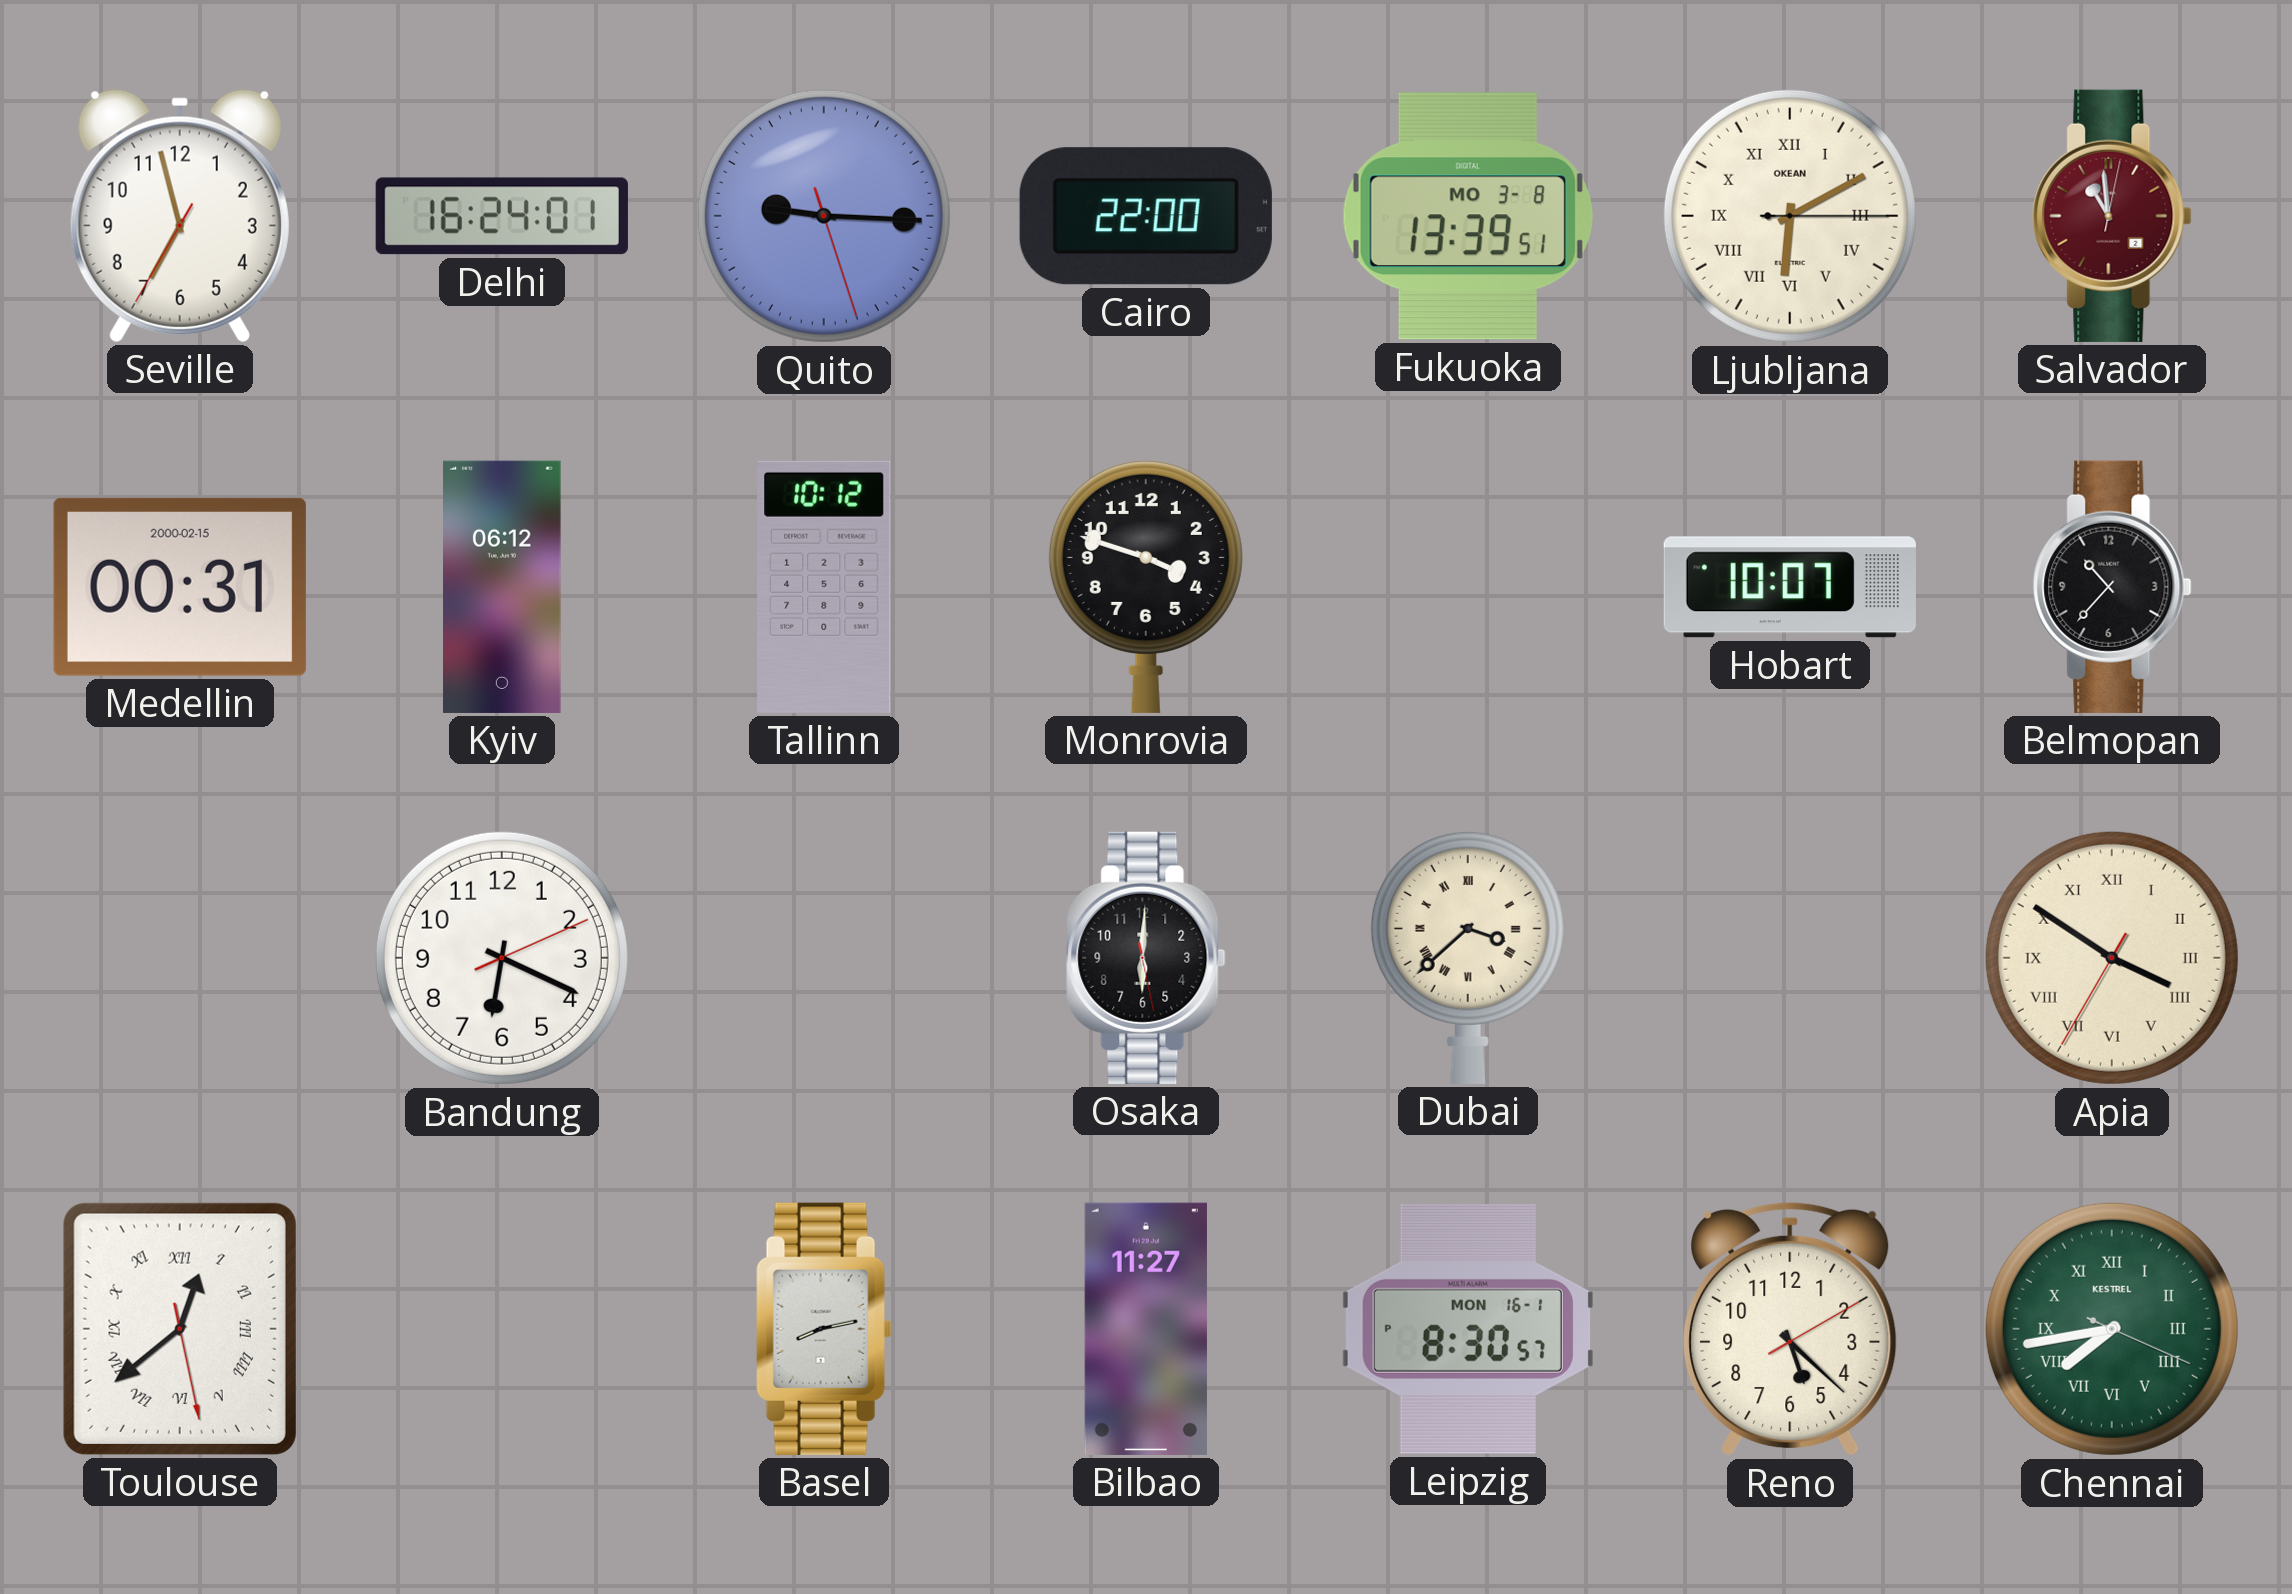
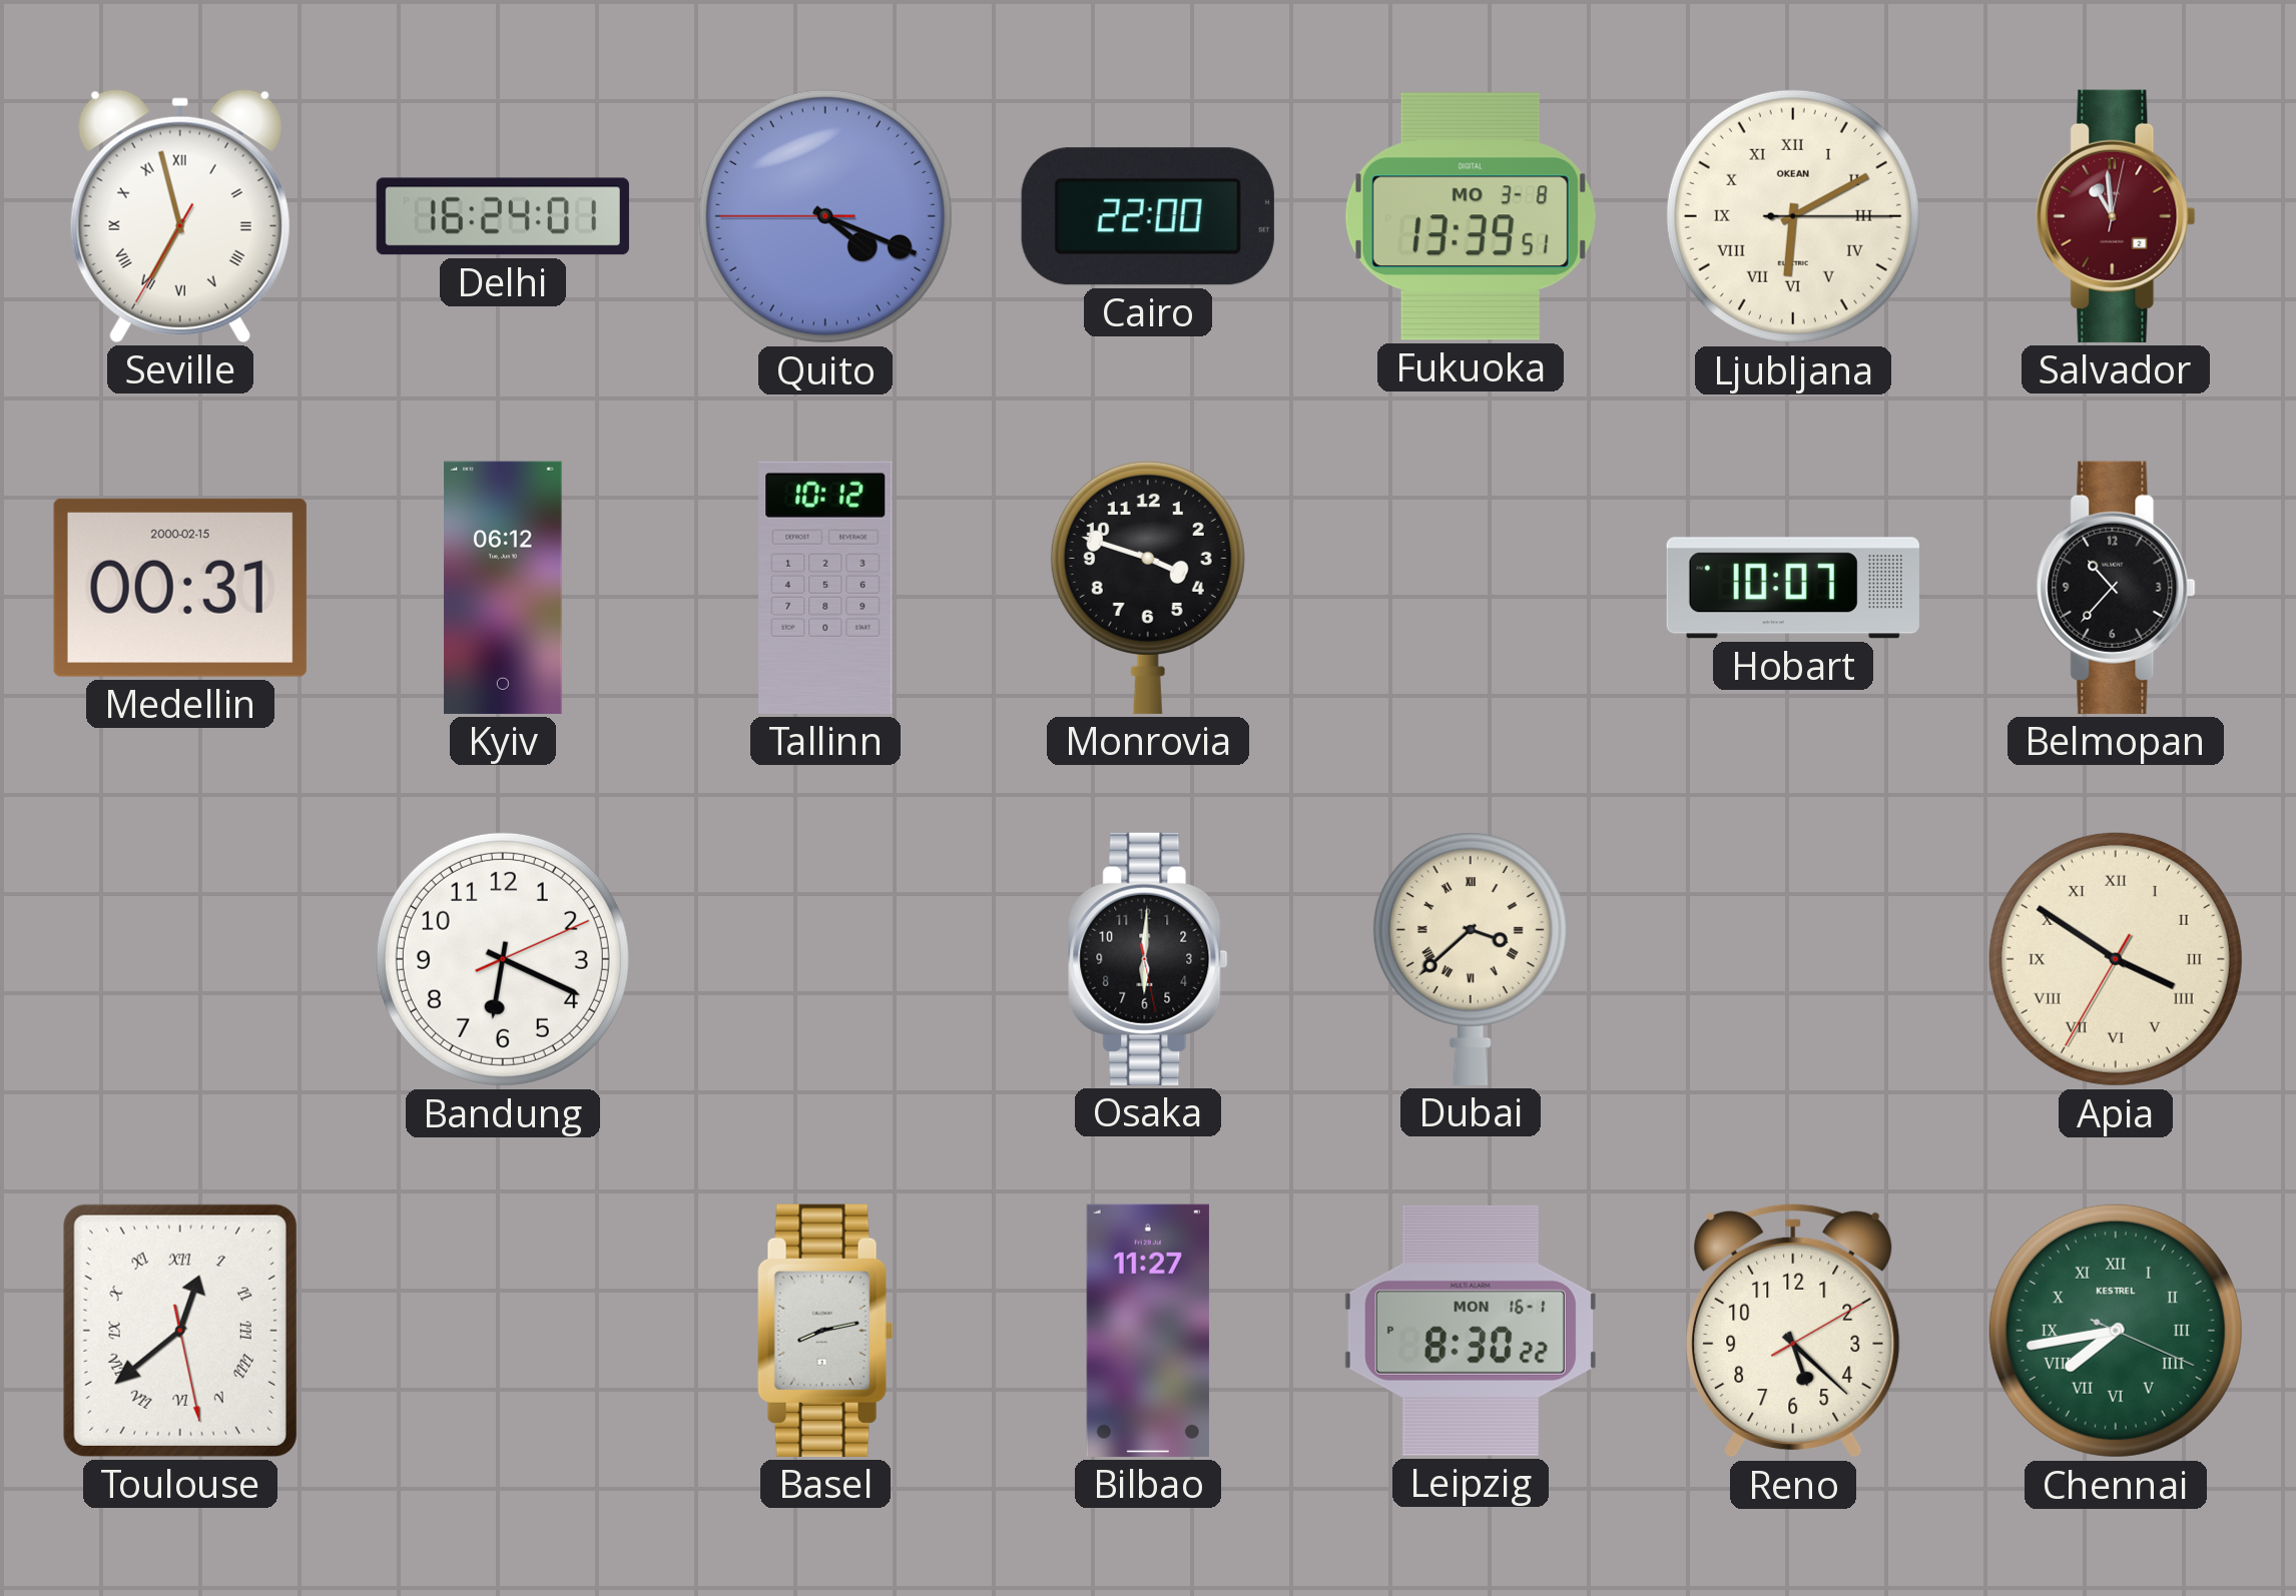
Seville numerals: Arabic -> Roman (180, 215)
Quito: 9:15 -> 4:18 (825, 216)
Leipzig: 8:30:57 PM -> 8:30:22 PM (1471, 1331)
